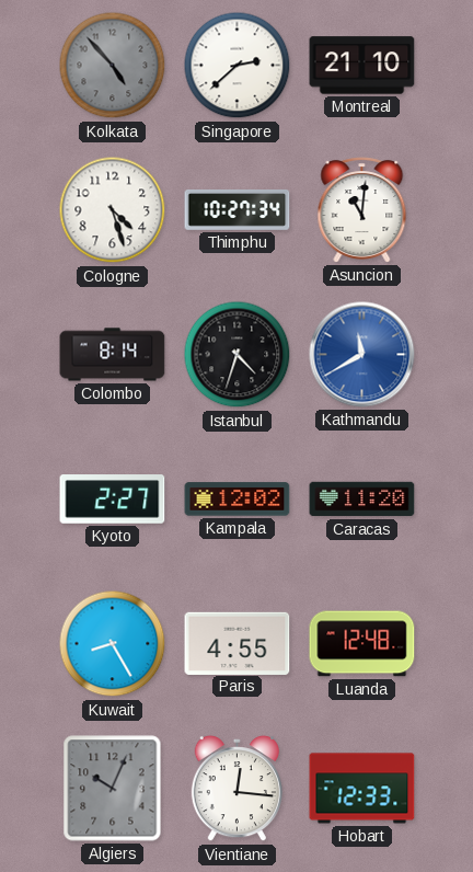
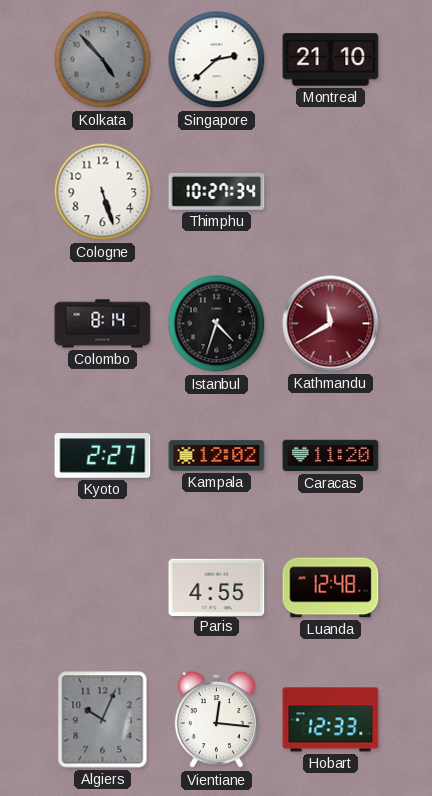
Cologne: 4:27 -> 5:27 (103, 192)
Asuncion: 11:01 -> none (362, 210)
Kathmandu dial: blue -> burgundy (331, 324)
Kuwait: 8:25 -> none (113, 644)
